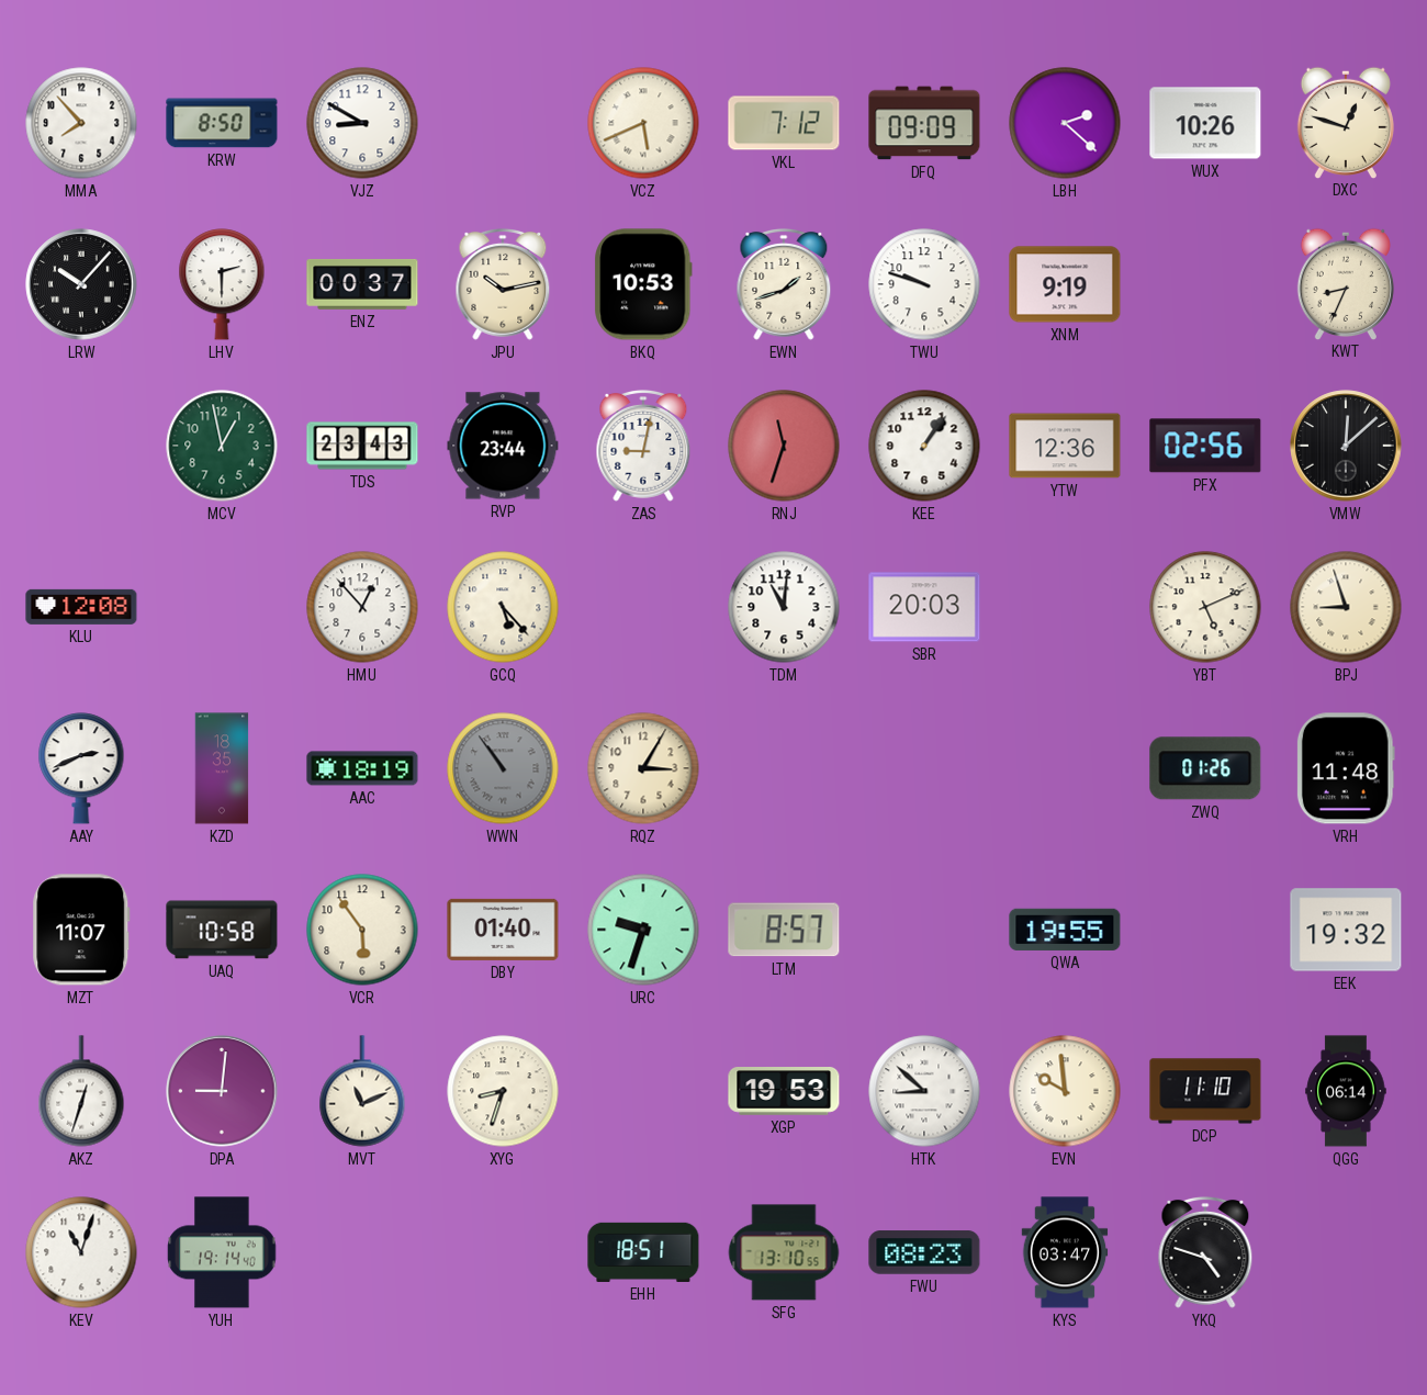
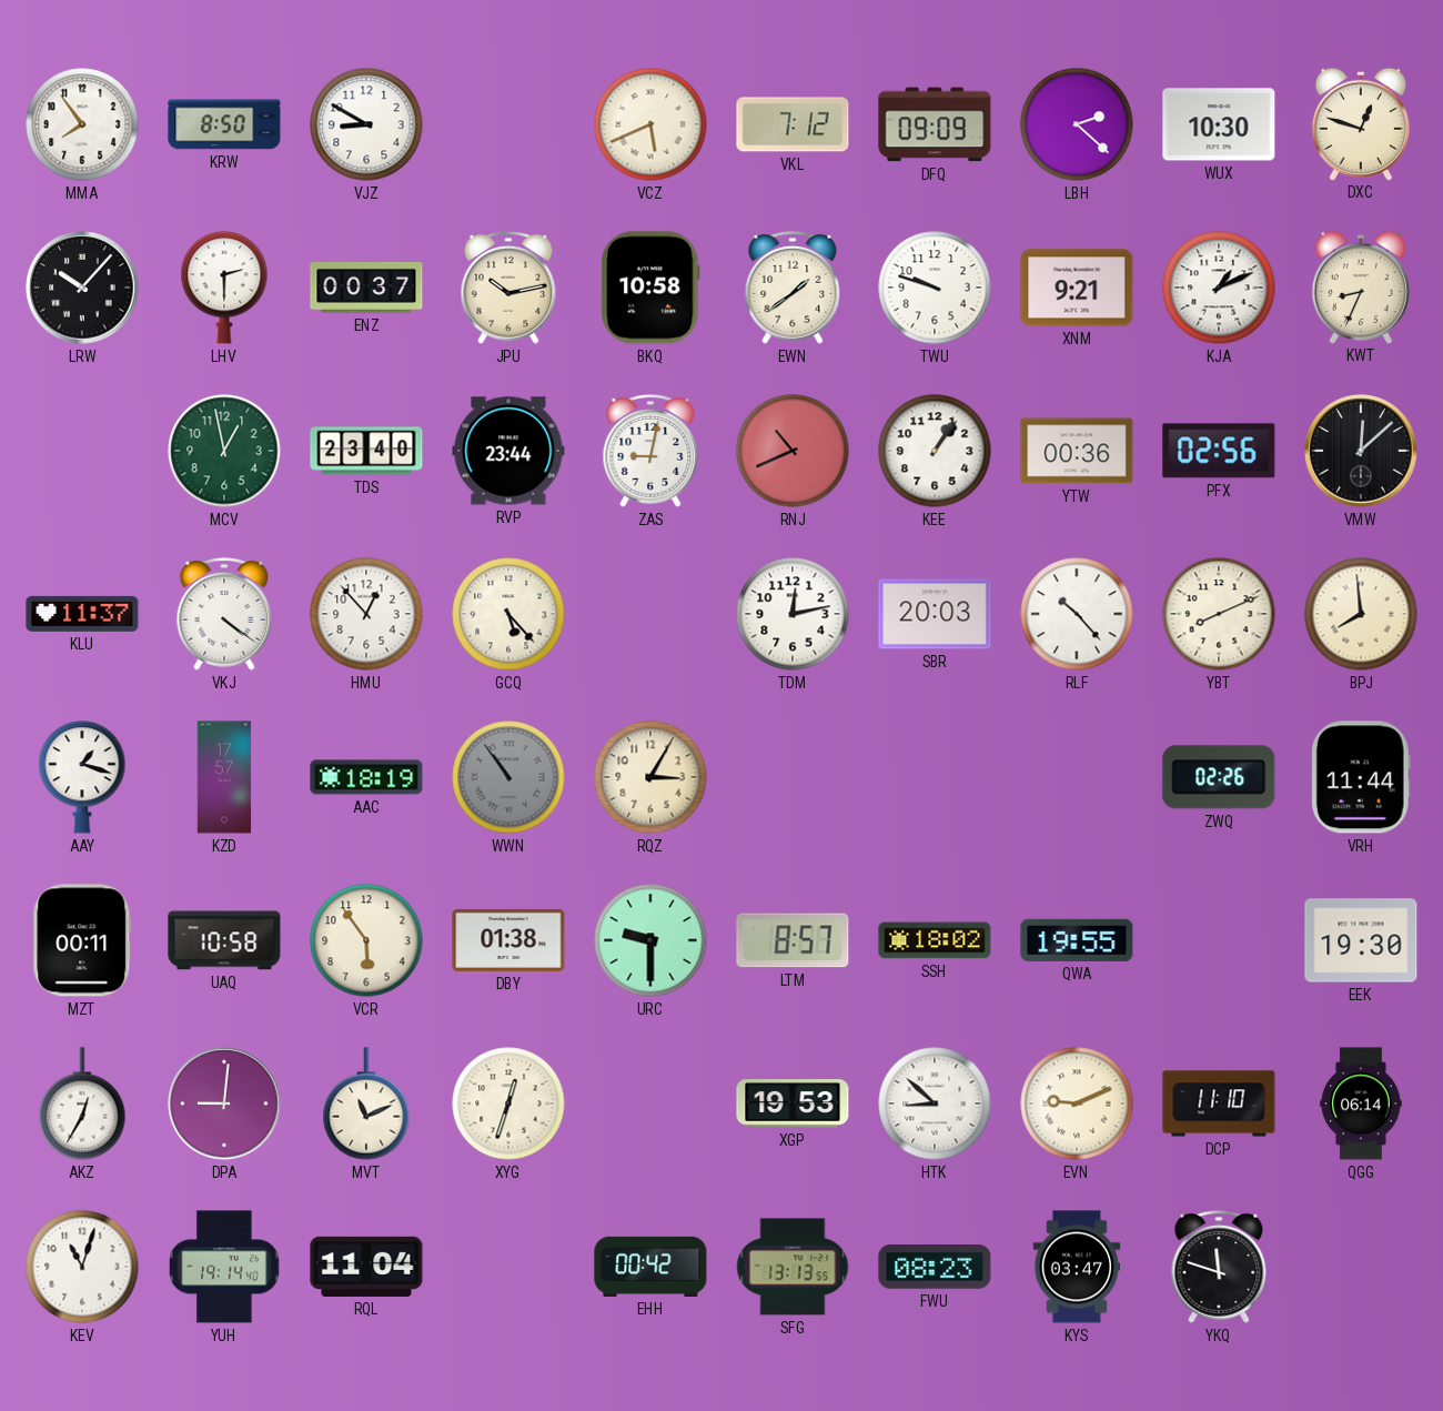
MMA: 7:53 -> 7:54 (82, 124)
WUX: 10:26 -> 10:30 (1219, 124)
BKQ: 10:53 -> 10:58 (650, 288)
EWN: 1:42 -> 1:39 (793, 288)
XNM: 9:19 -> 9:21 (1077, 288)
KJA: none -> 1:11 (1219, 288)
TDS: 23:43 -> 23:40 (366, 451)
RNJ: 11:33 -> 10:41 (793, 451)
YTW: 12:36 -> 00:36 (1077, 451)
KLU: 12:08 -> 11:37 (82, 614)
VKJ: none -> 4:21 (224, 614)
TDM: 11:01 -> 12:13 (793, 614)
RLF: none -> 10:23 (1077, 614)
YBT: 5:11 -> 8:11 (1219, 614)
BPJ: 8:57 -> 7:59 (1361, 614)
AAY: 2:41 -> 1:18 (82, 777)
KZD: 18:35 -> 17:57 (224, 777)
ZWQ: 01:26 -> 02:26 (1219, 777)
VRH: 11:48 -> 11:44 (1361, 777)
MZT: 11:07 -> 00:11 (82, 940)
DBY: 01:40 -> 01:38 (508, 940)
URC: 9:33 -> 9:30 (650, 940)
SSH: none -> 18:02 (935, 940)
EEK: 19:32 -> 19:30 (1361, 940)
AKZ: 12:33 -> 12:35 (82, 1103)
XYG: 8:33 -> 12:33 (508, 1103)
EVN: 9:59 -> 9:11 (1077, 1103)
RQL: none -> 11:04 (366, 1267)
EHH: 18:51 -> 00:42 (650, 1267)
SFG: 13:10 -> 13:13 (793, 1267)
YKQ: 4:48 -> 11:48 (1219, 1267)
